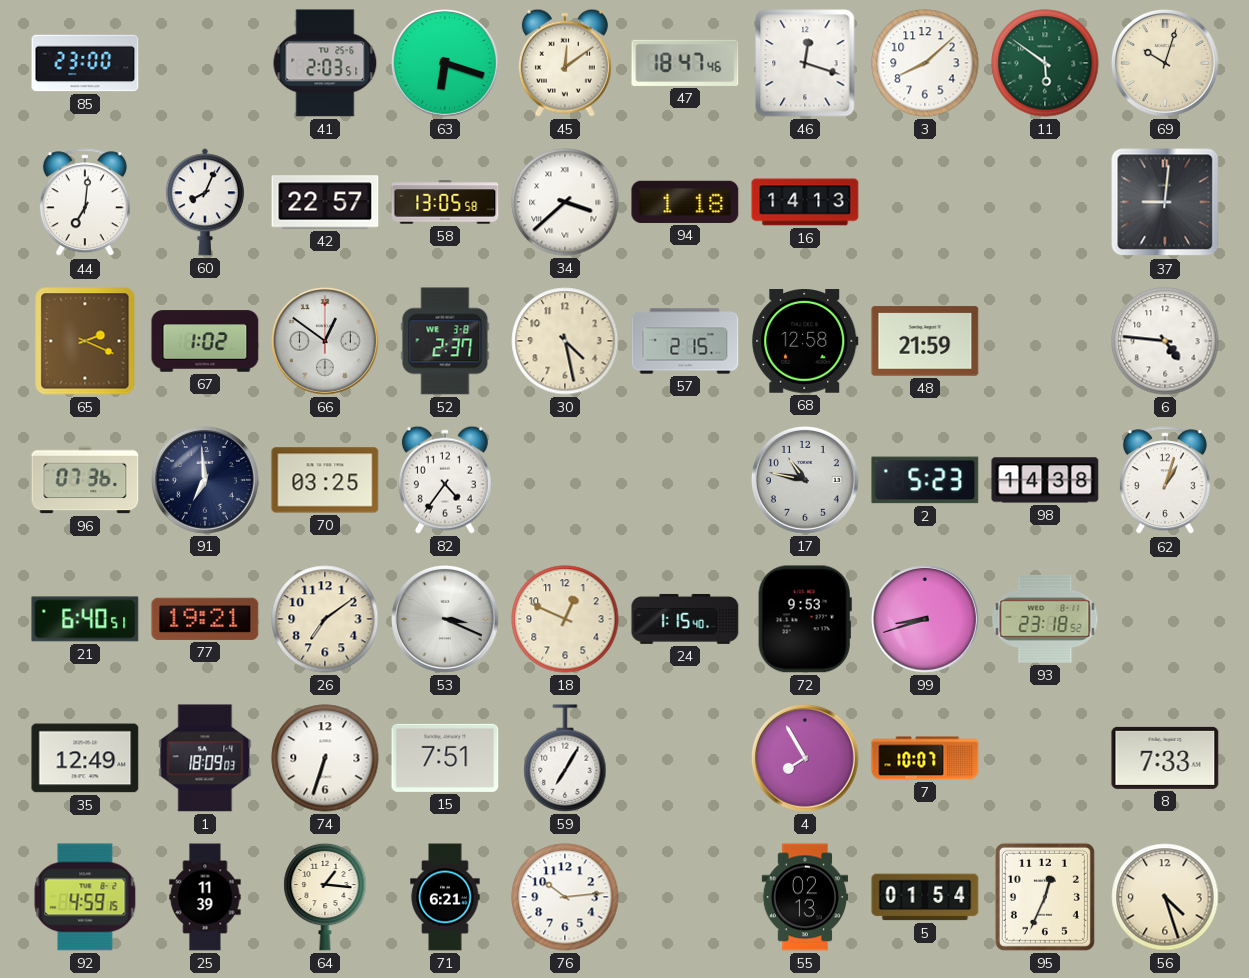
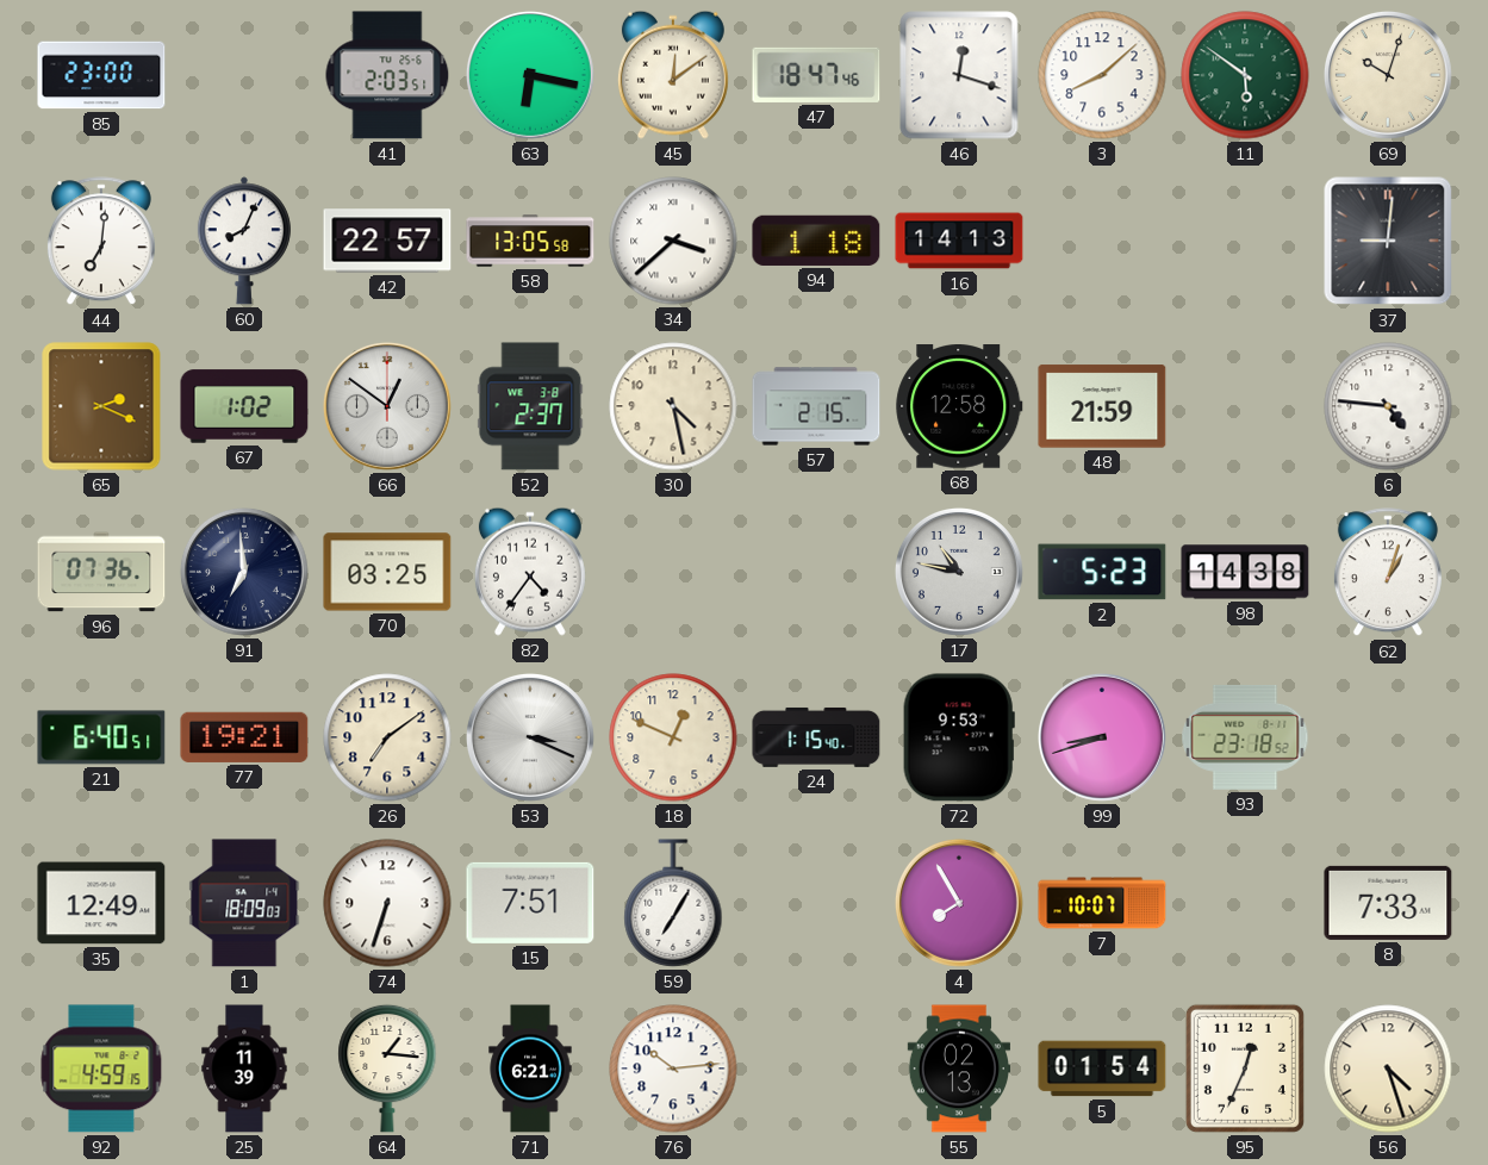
63: 6:18 -> 6:17 (530, 75)
